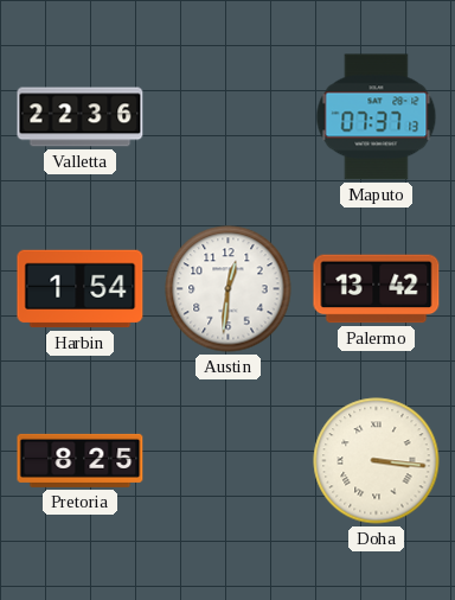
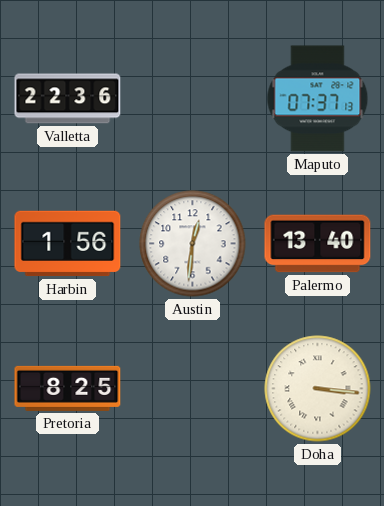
Harbin: 1:54 -> 1:56 (68, 244)
Palermo: 13:42 -> 13:40 (318, 244)
